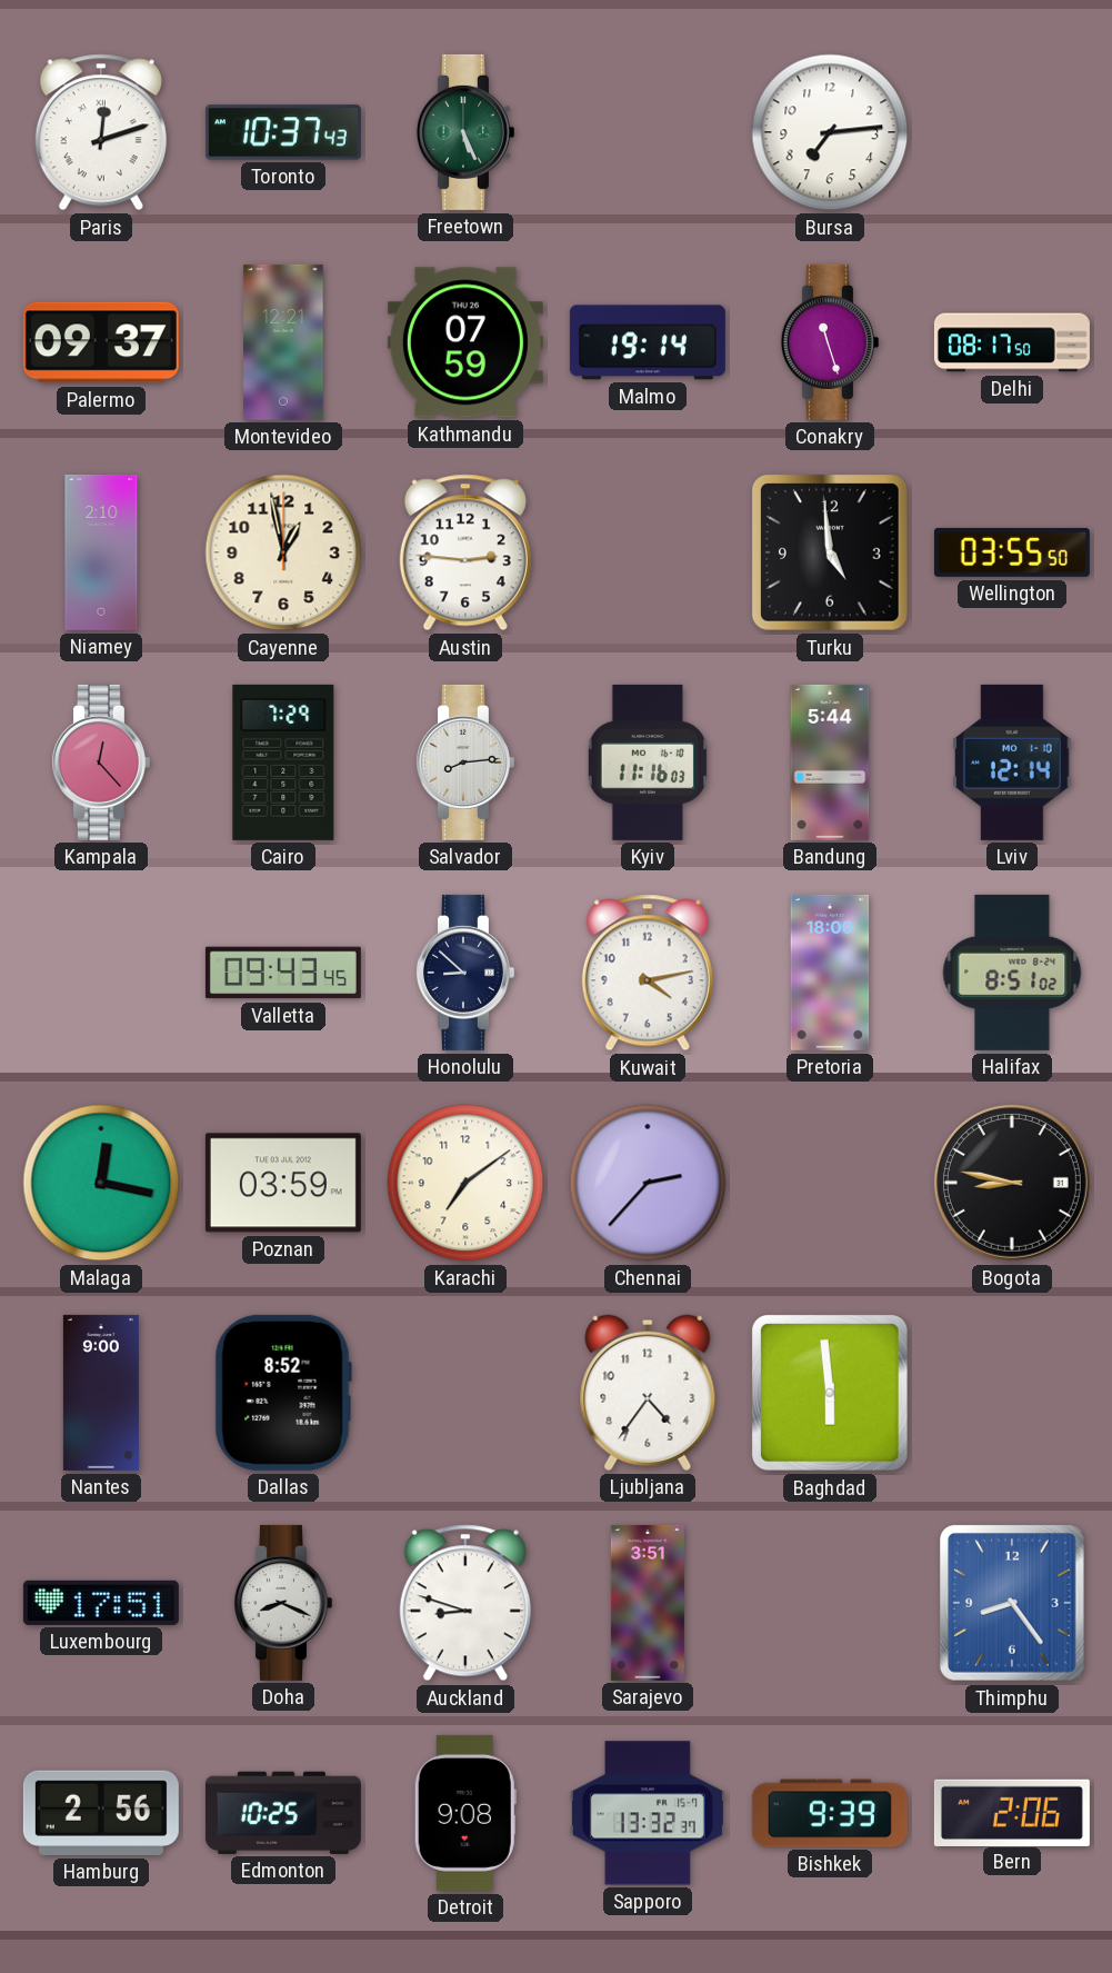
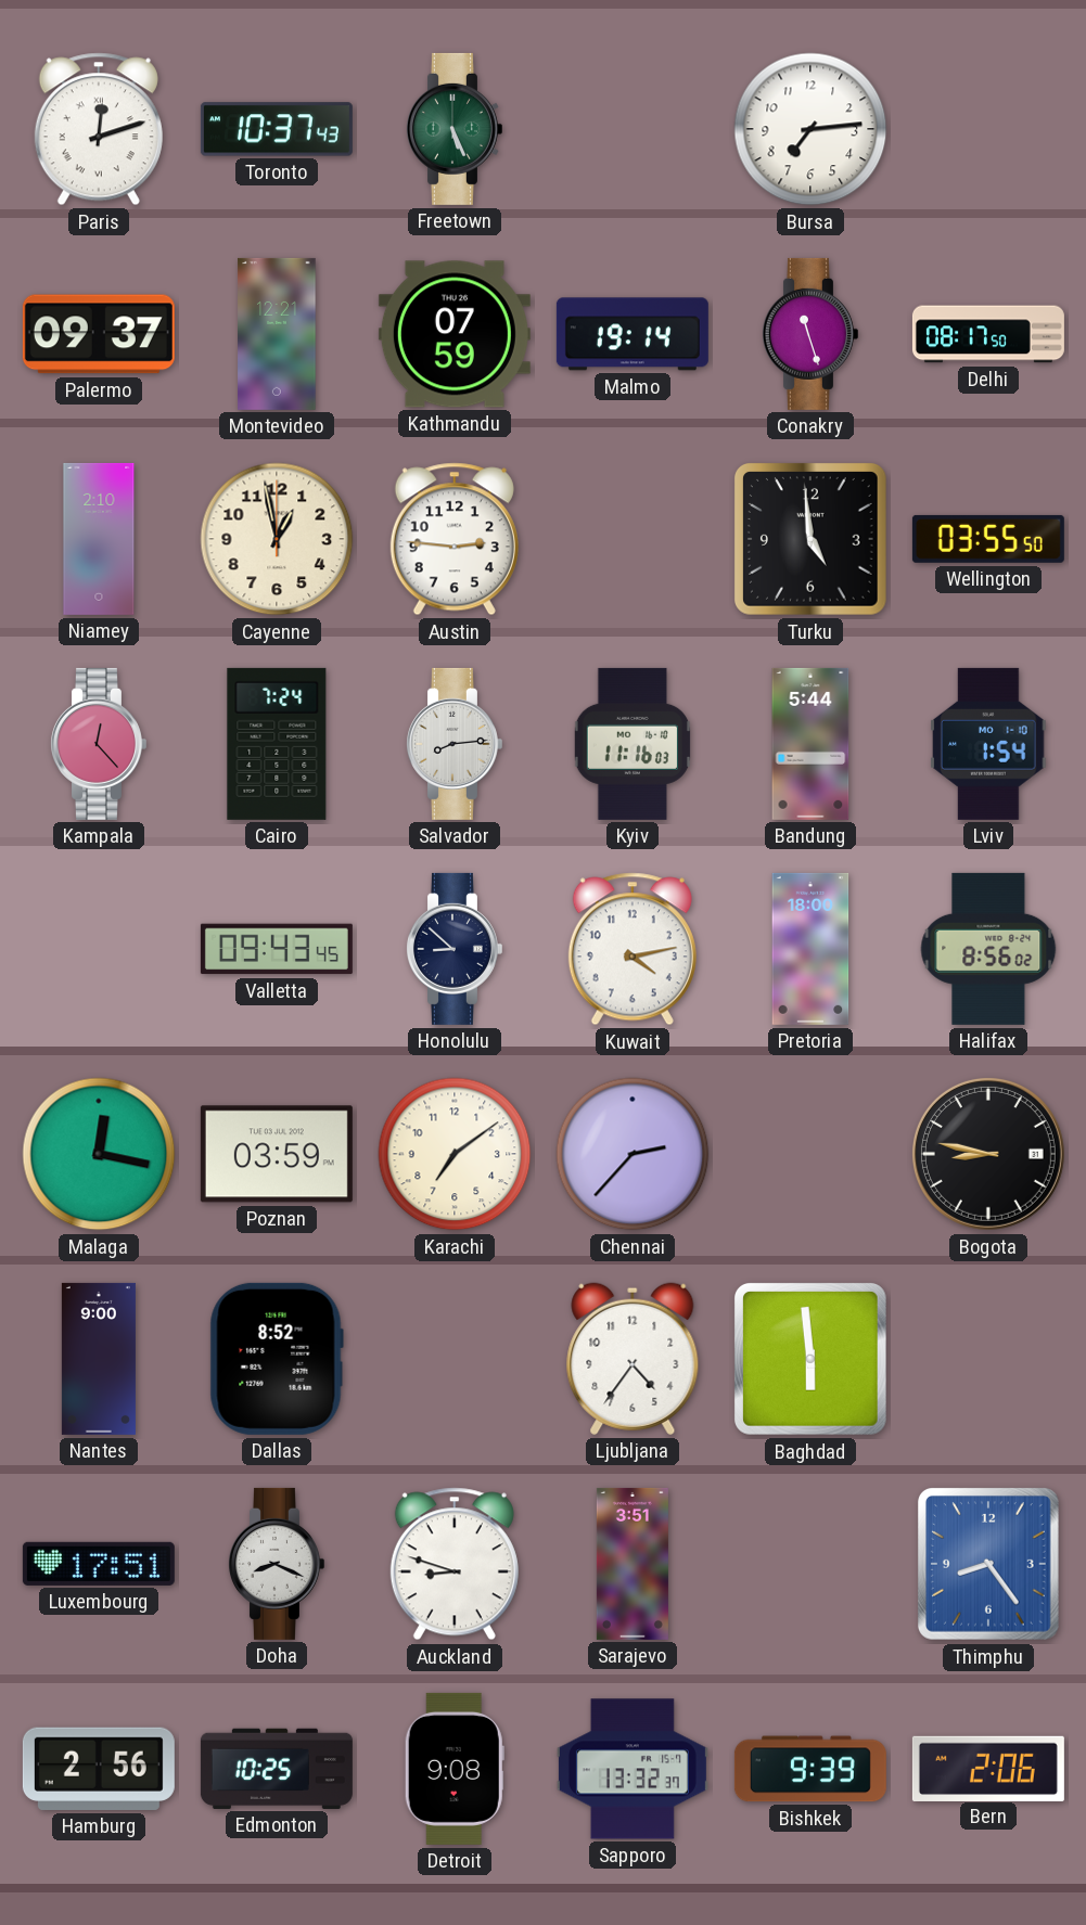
Cairo: 7:29 -> 7:24 (277, 744)
Lviv: 12:14 -> 1:54 (988, 744)
Halifax: 8:51 -> 8:56 (988, 949)
